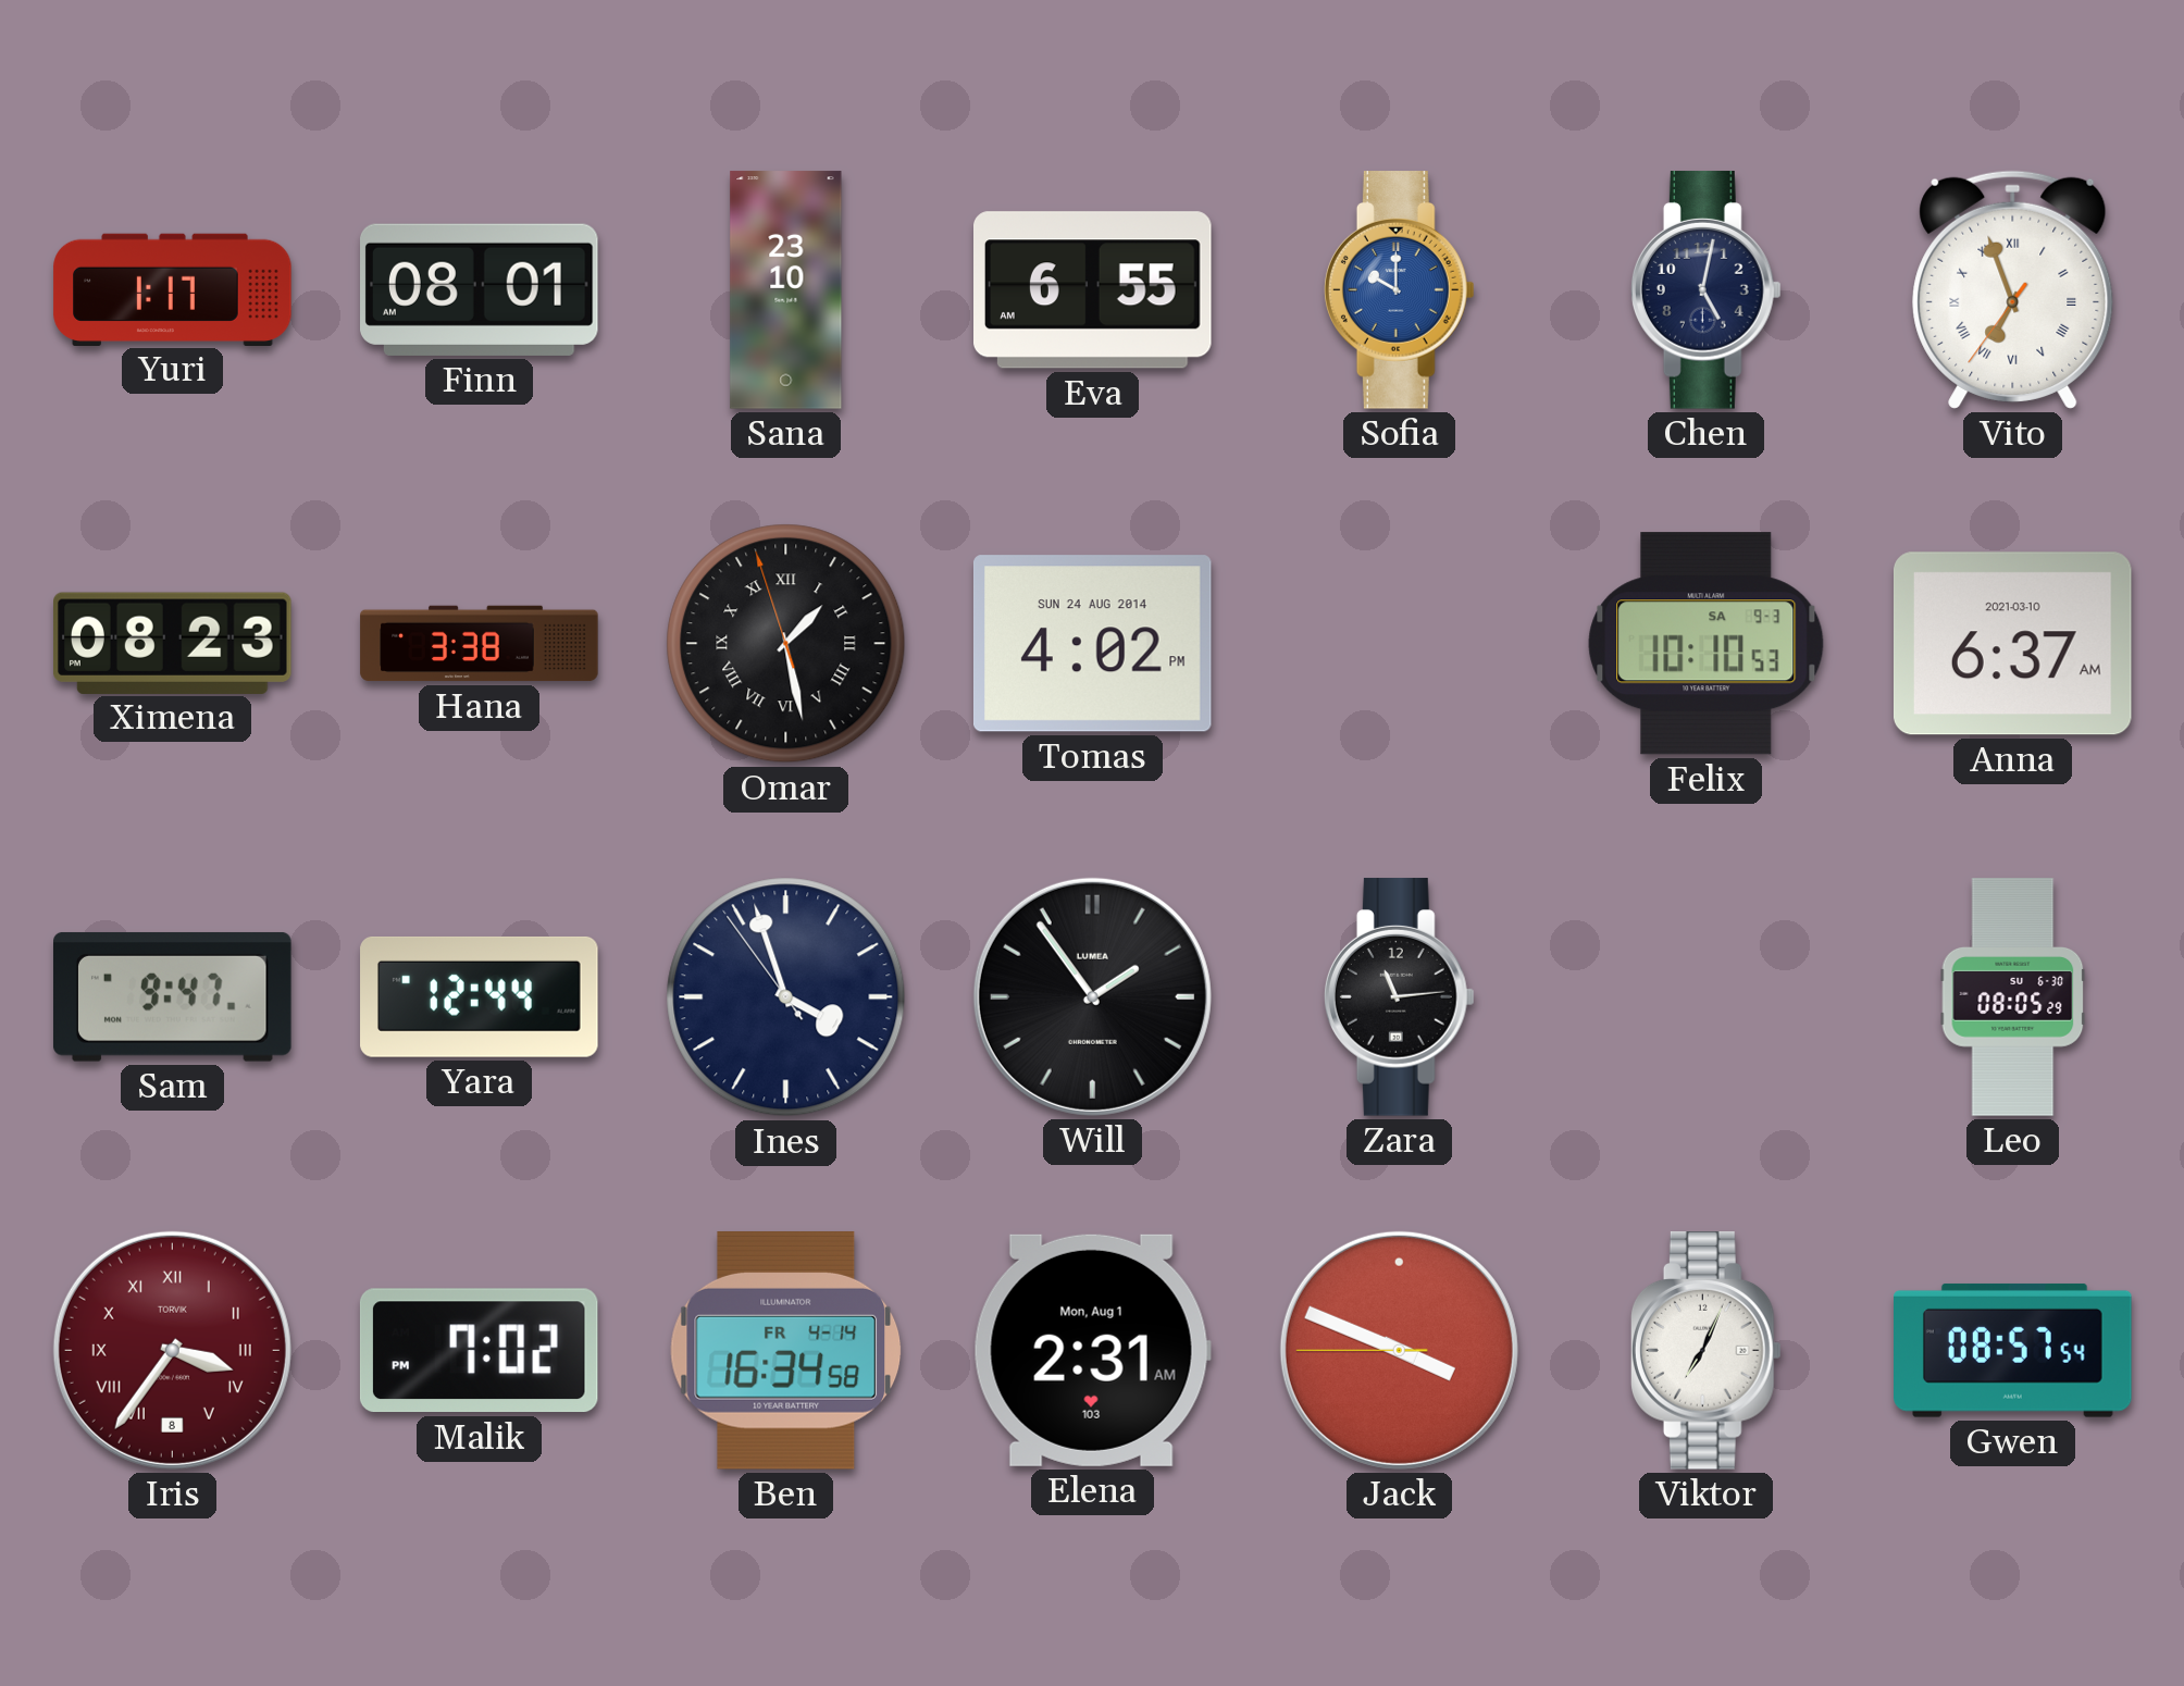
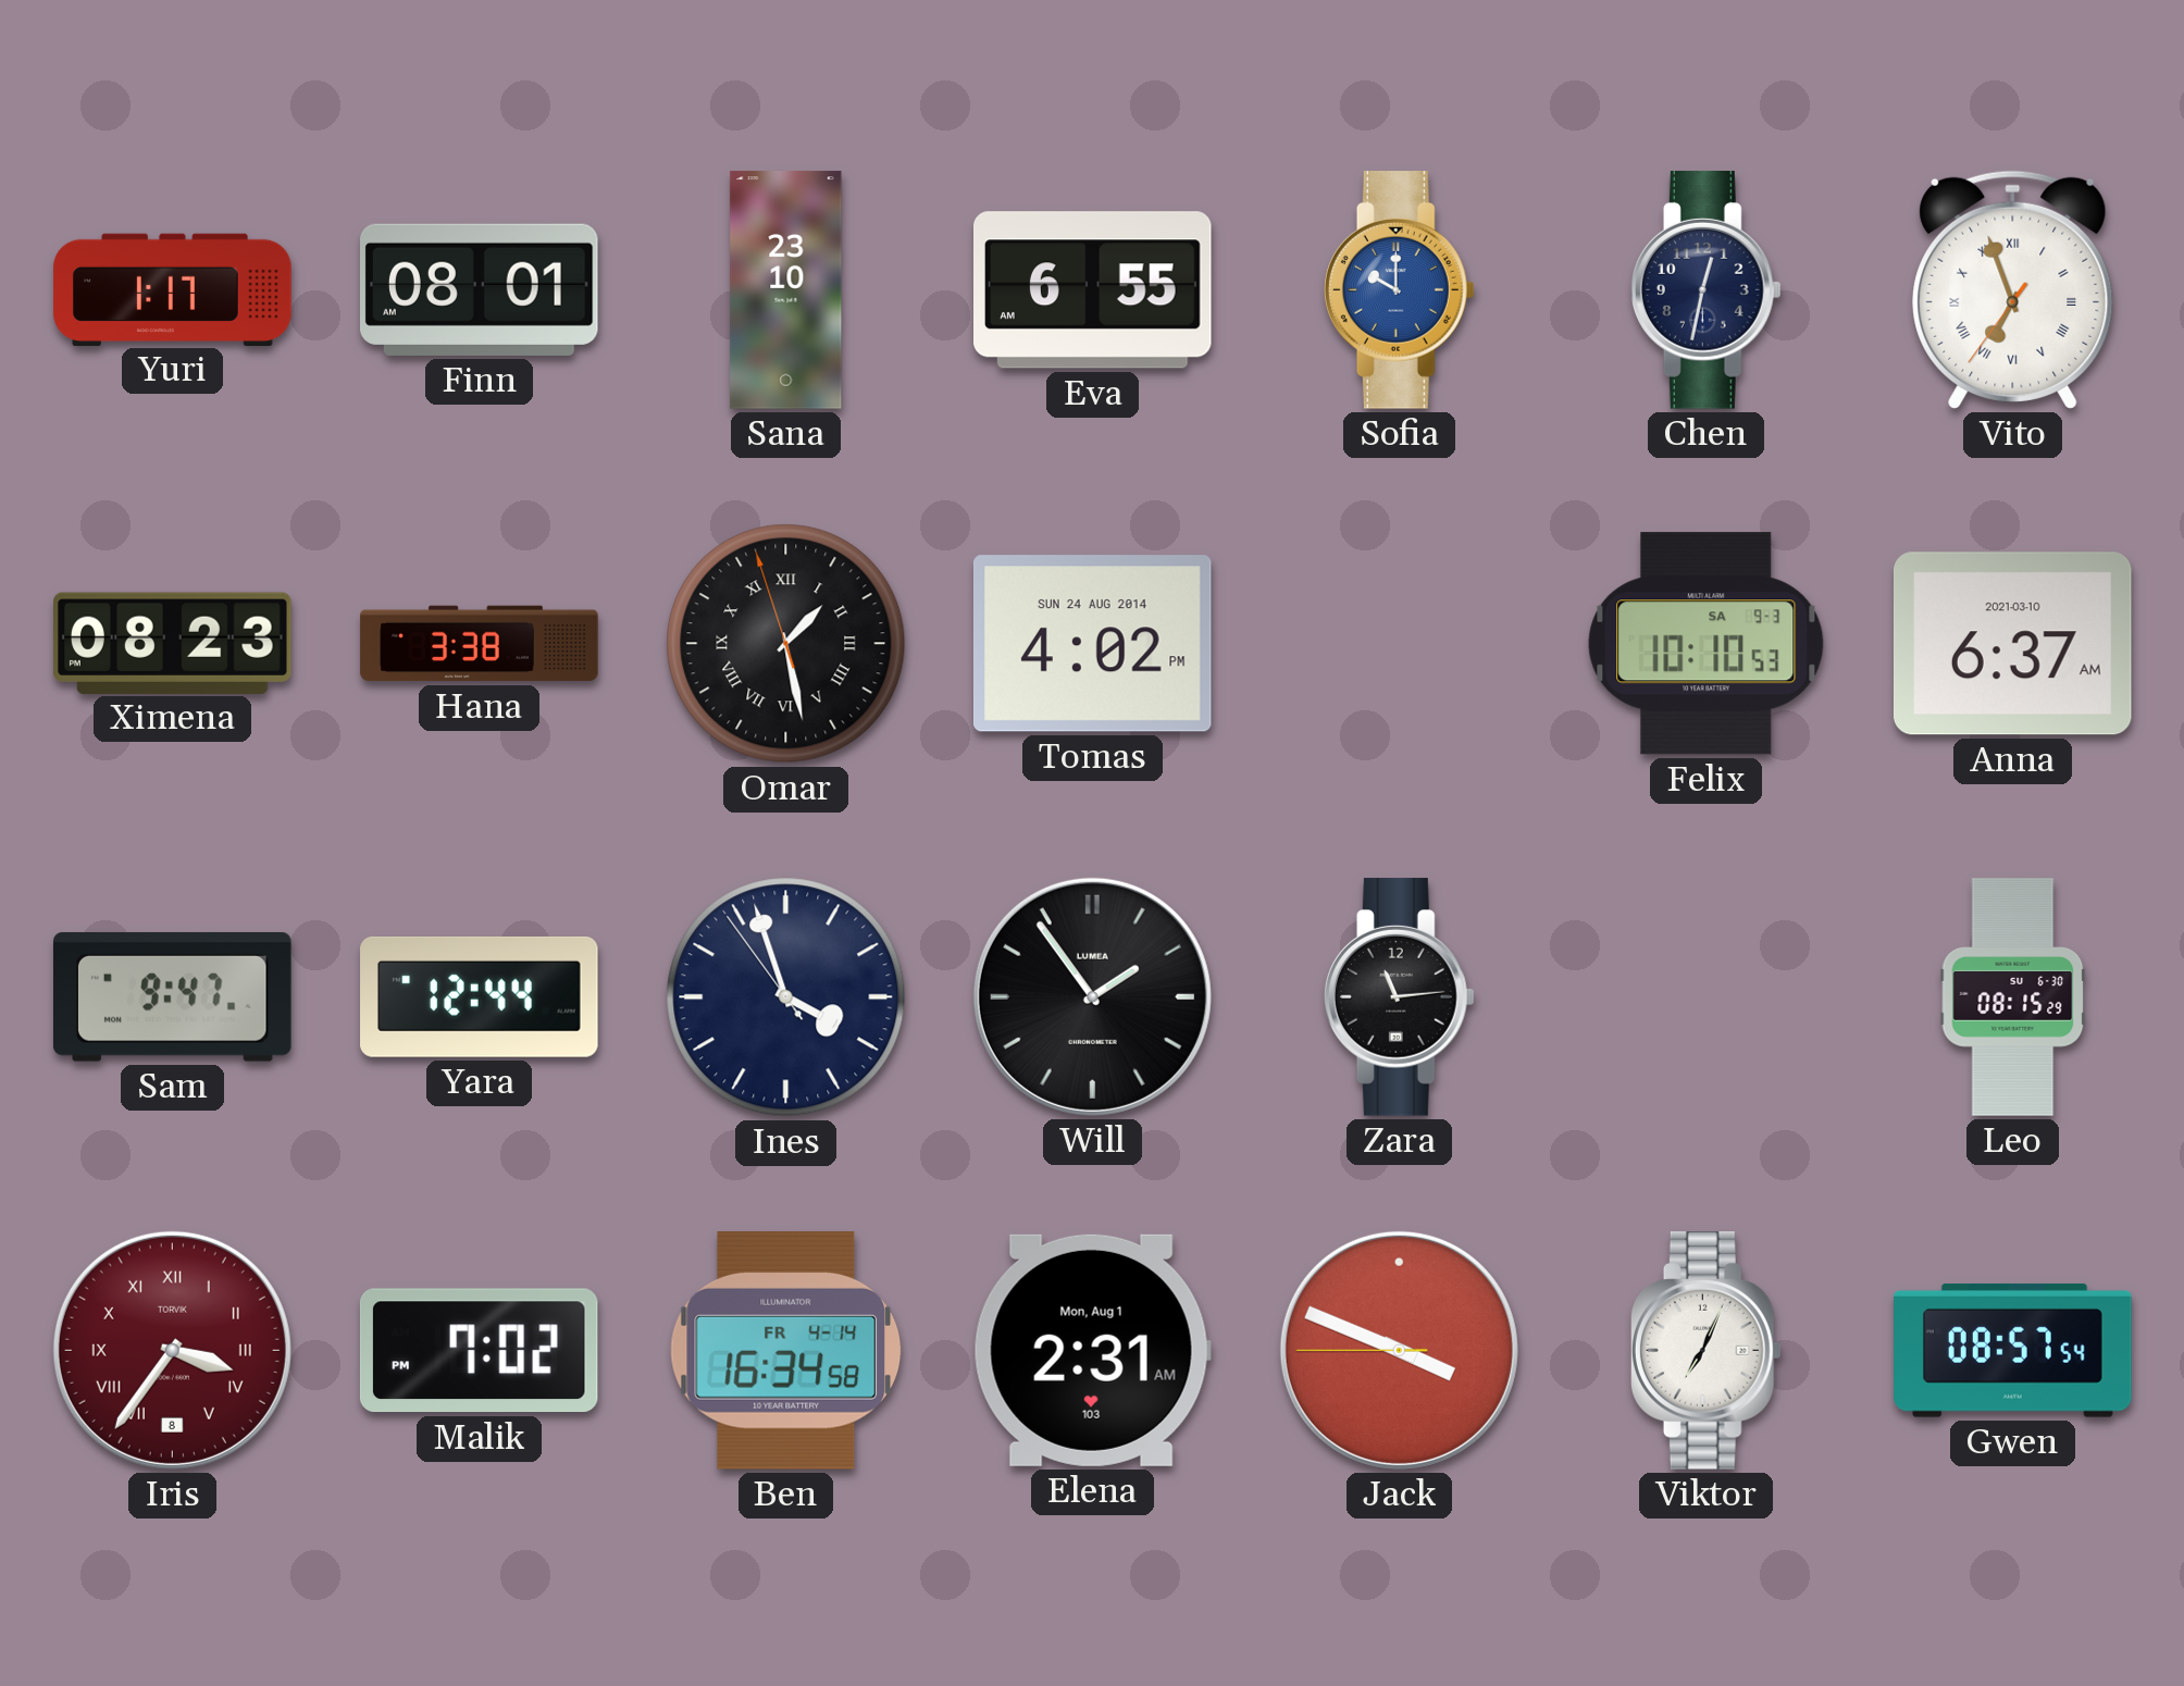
Chen: 5:02 -> 12:32 (1705, 290)
Leo: 08:05 -> 08:15 (2013, 997)
